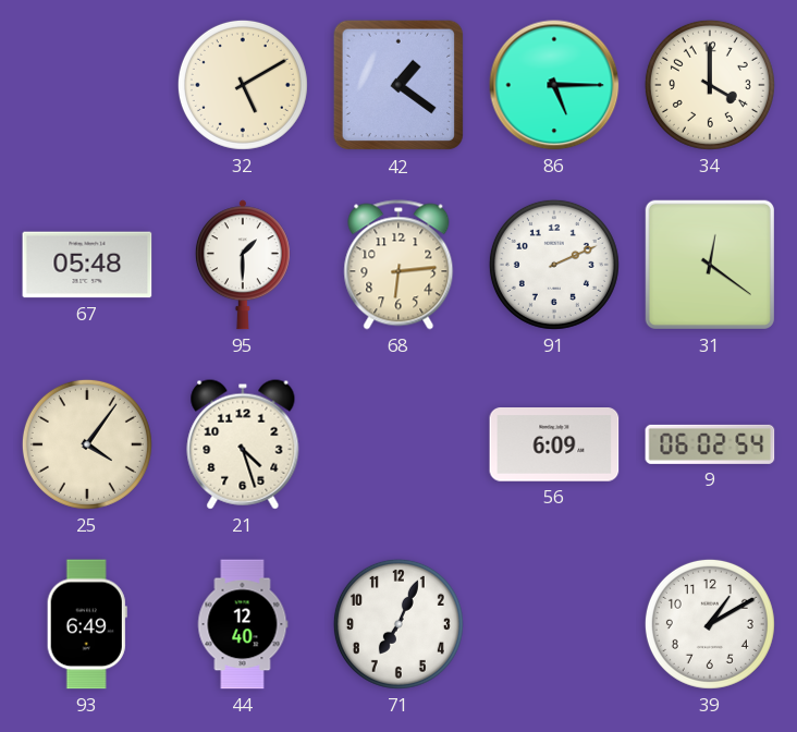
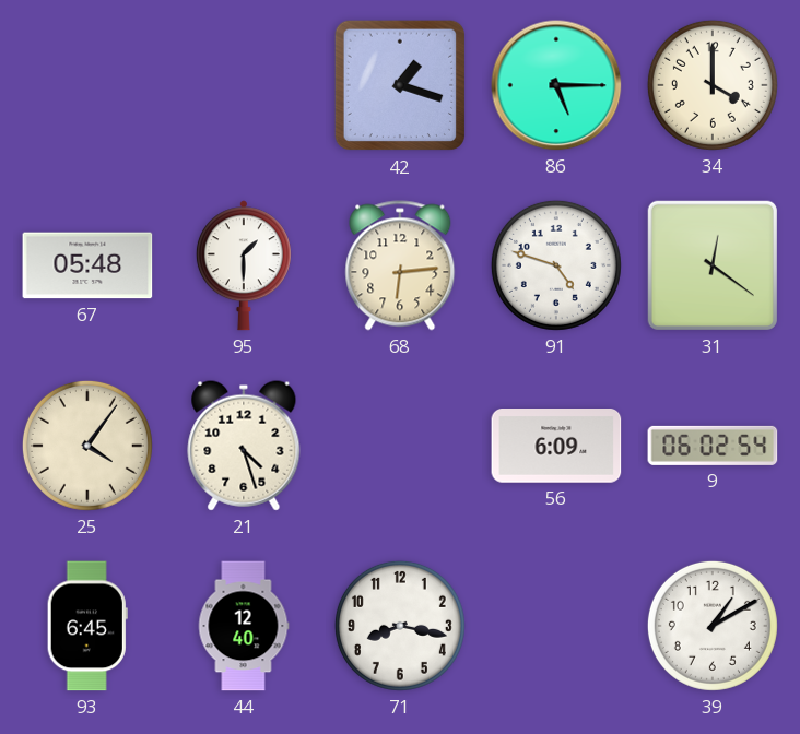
32: 5:10 -> none (243, 85)
42: 1:21 -> 1:18 (400, 85)
91: 2:11 -> 4:48 (556, 265)
93: 6:49 -> 6:45 (87, 626)
71: 7:04 -> 8:17 (400, 626)
